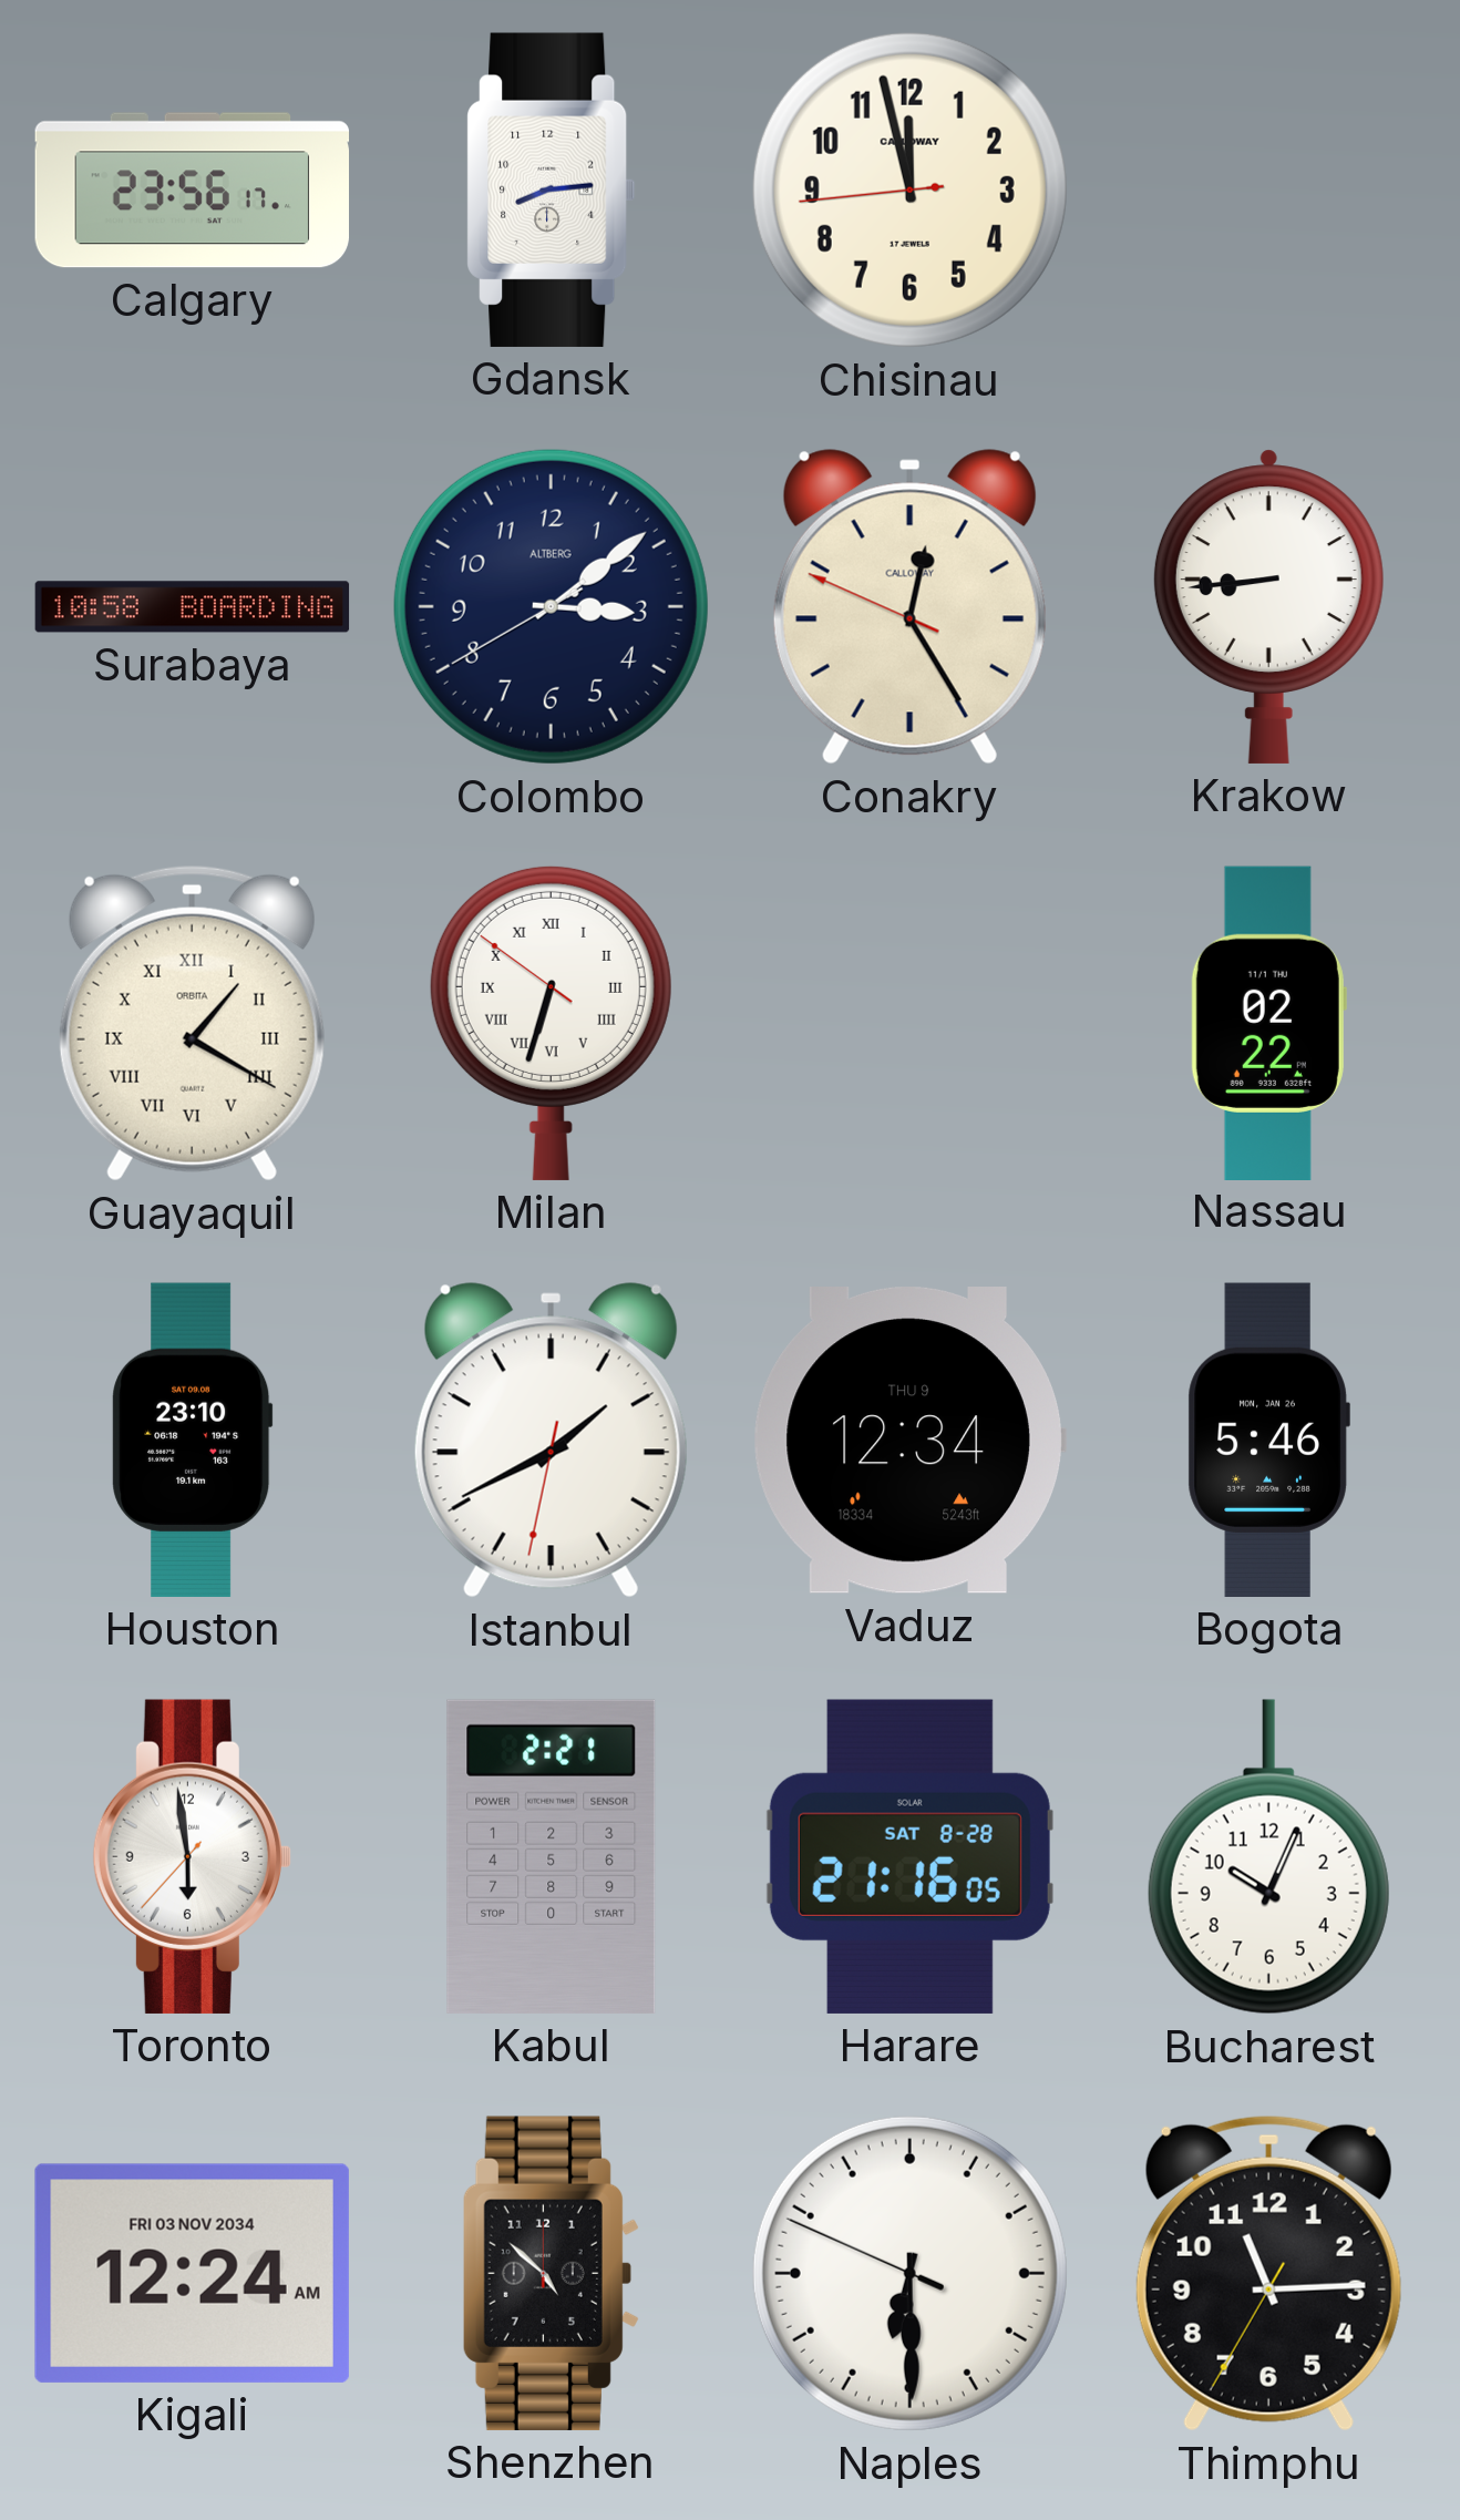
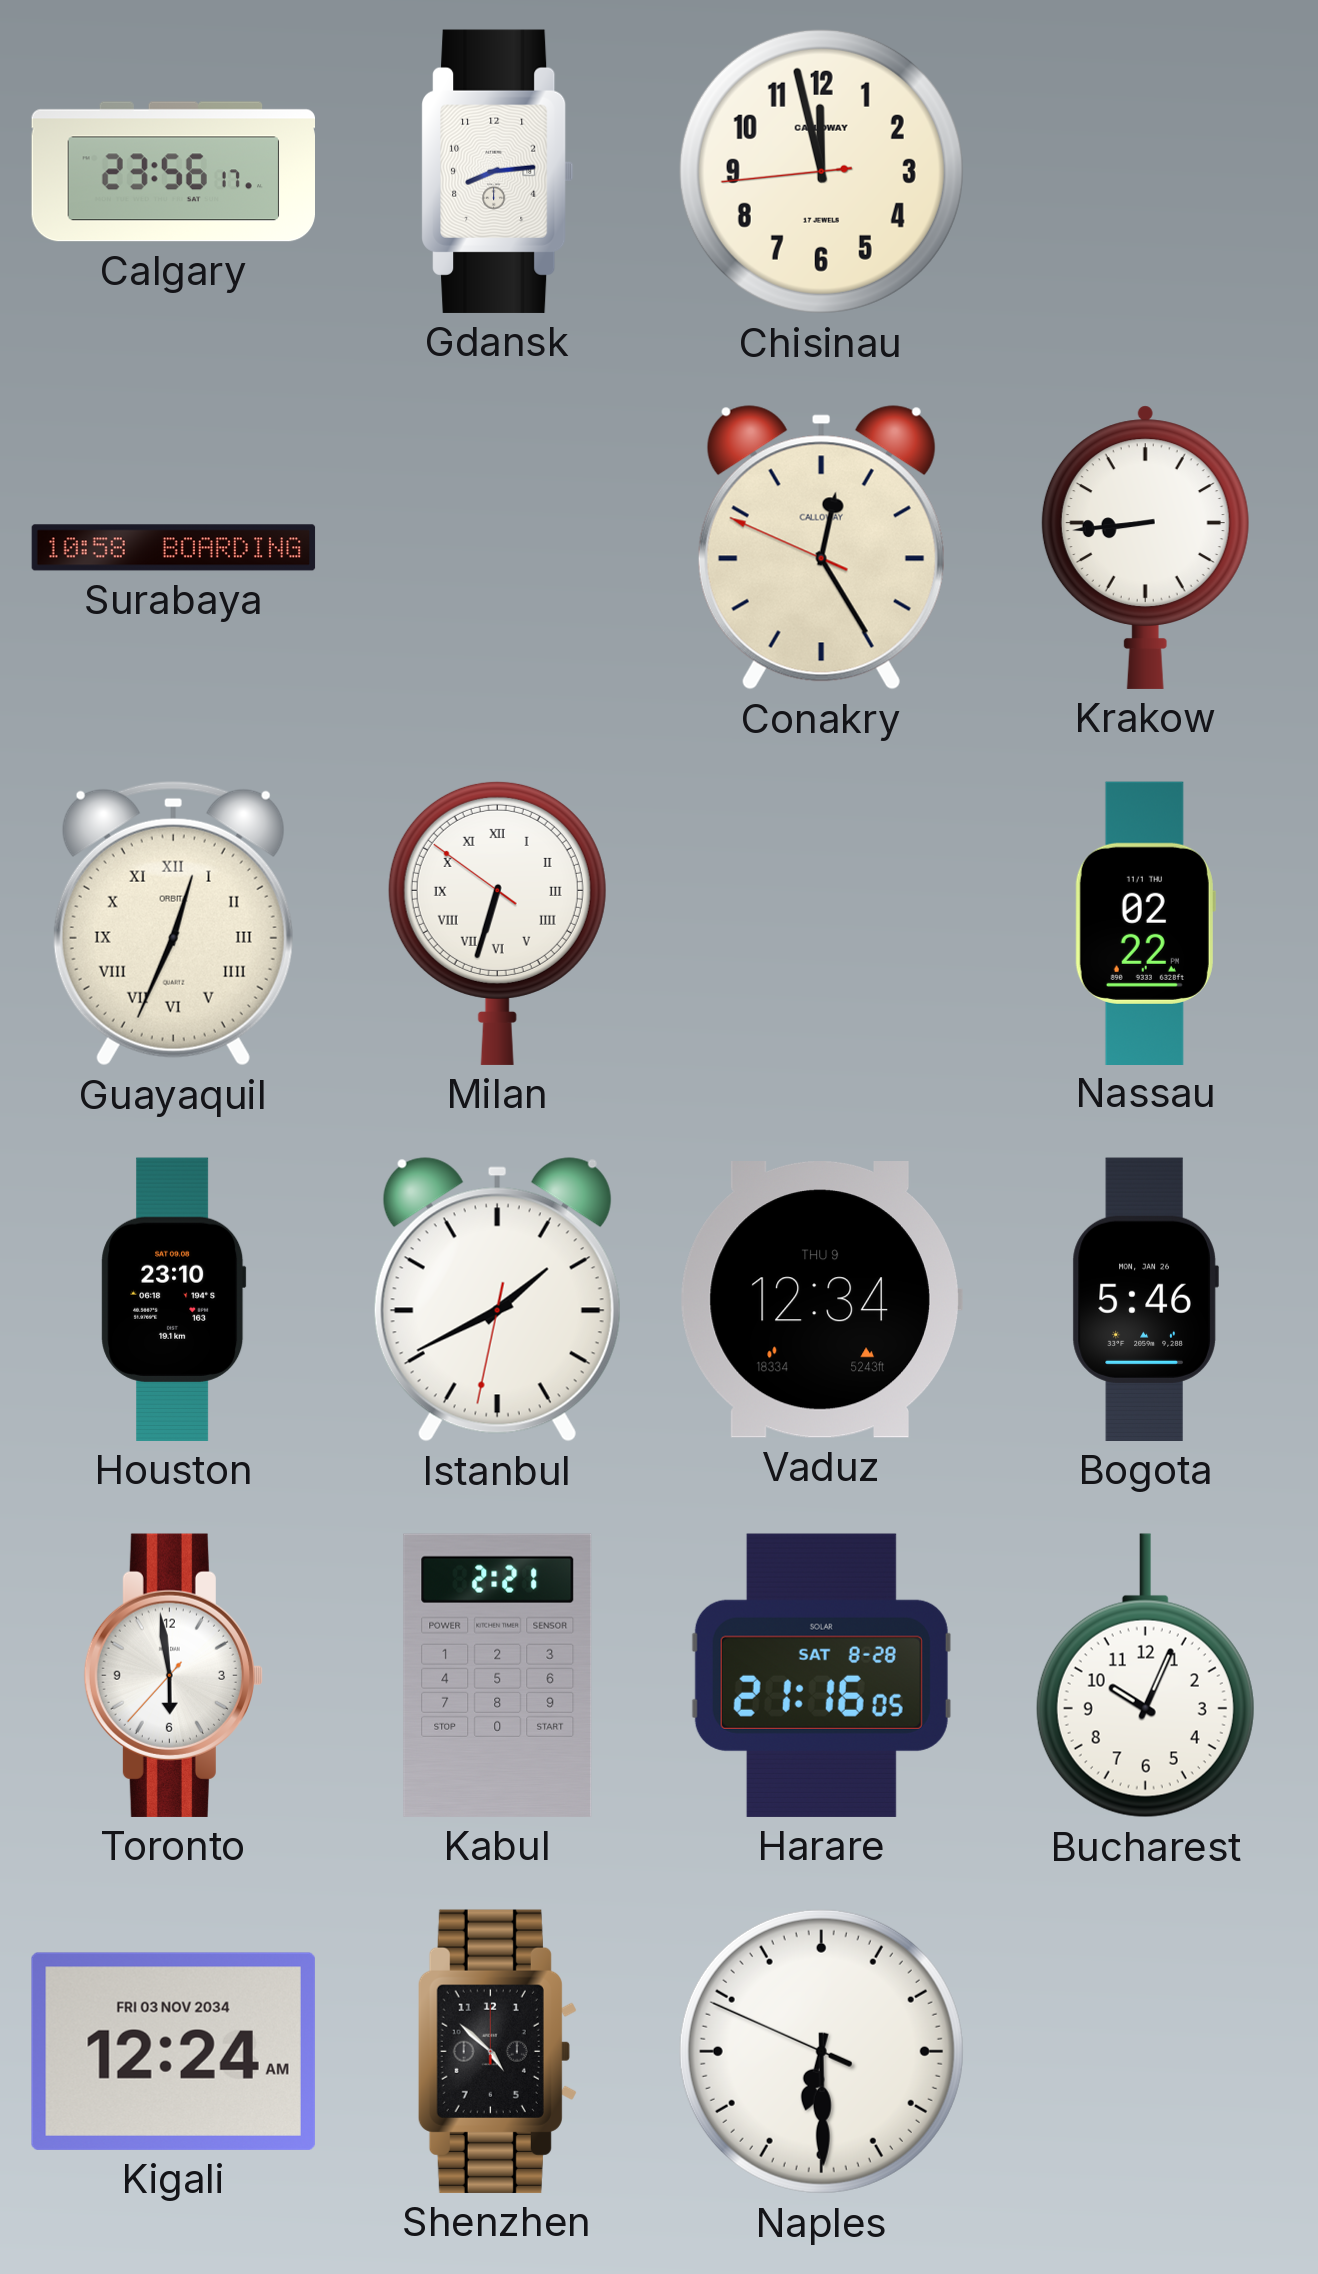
Colombo: 3:08 -> none (551, 606)
Guayaquil: 1:20 -> 12:34 (173, 923)
Thimphu: 11:14 -> none (1268, 2273)
